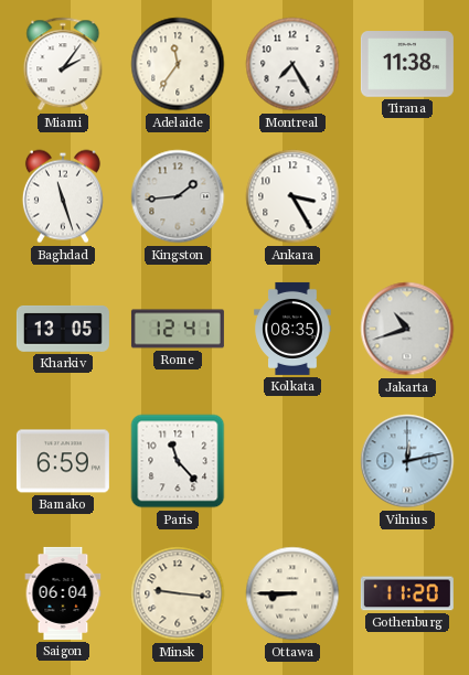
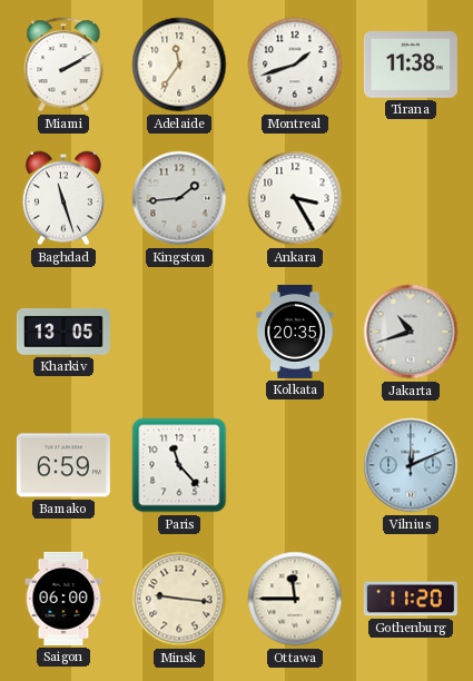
Miami: 2:06 -> 2:10 (63, 65)
Montreal: 7:25 -> 1:42 (295, 65)
Rome: 12:41 -> none (178, 329)
Kolkata: 08:35 -> 20:35 (295, 332)
Vilnius: 12:13 -> 12:11 (411, 465)
Saigon: 06:04 -> 06:00 (63, 599)
Ottawa: 8:45 -> 11:45 (295, 599)
